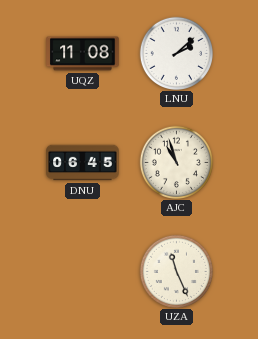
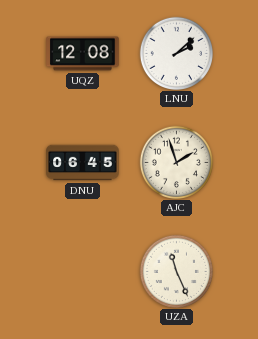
UQZ: 11:08 -> 12:08 (83, 54)
AJC: 10:57 -> 1:57 (176, 162)
